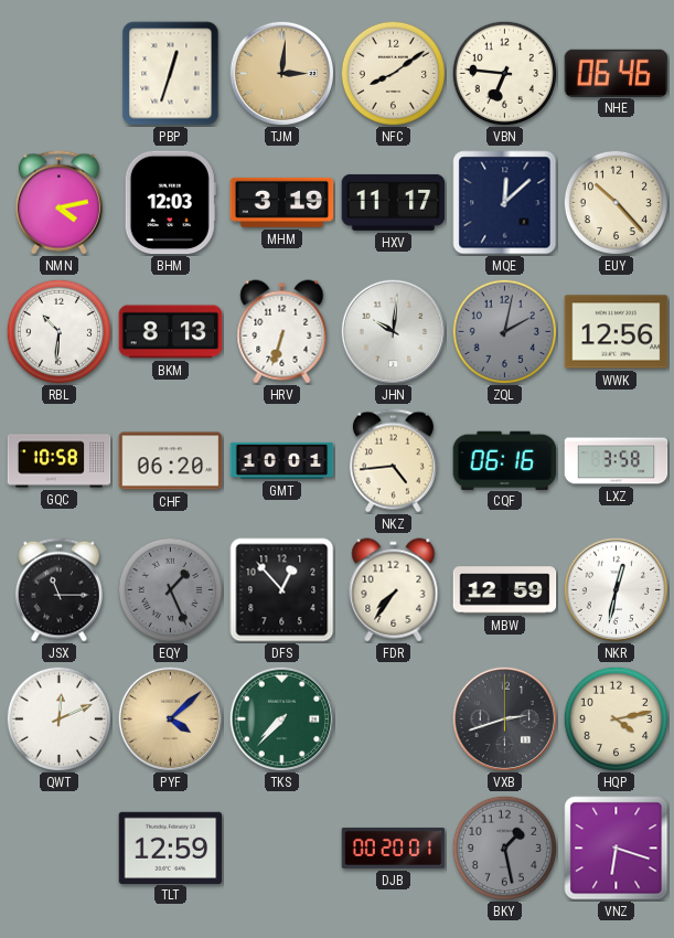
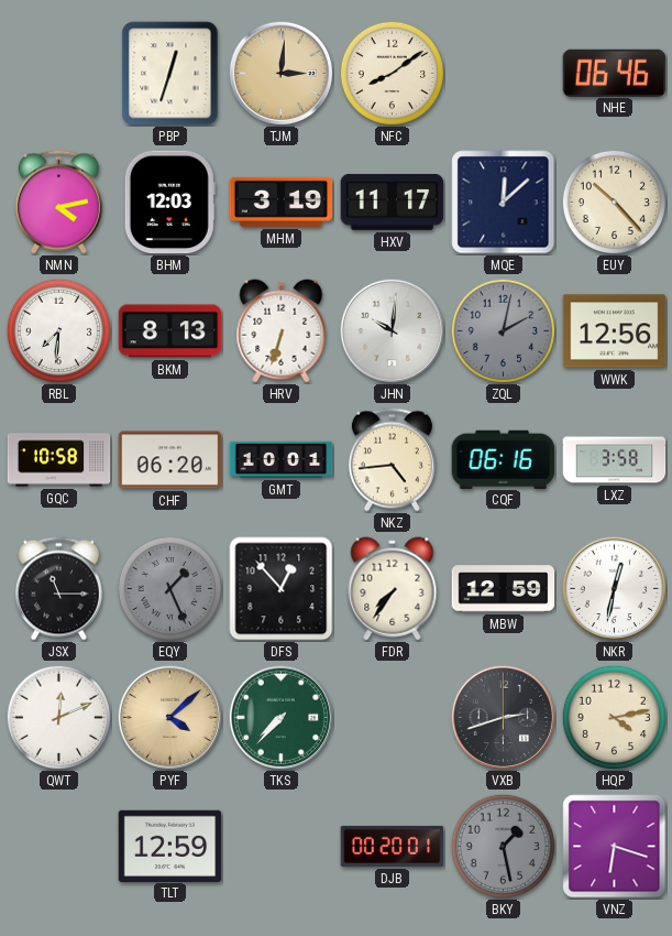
VBN: 6:46 -> none (504, 73)
RBL: 10:31 -> 7:31 (58, 330)
